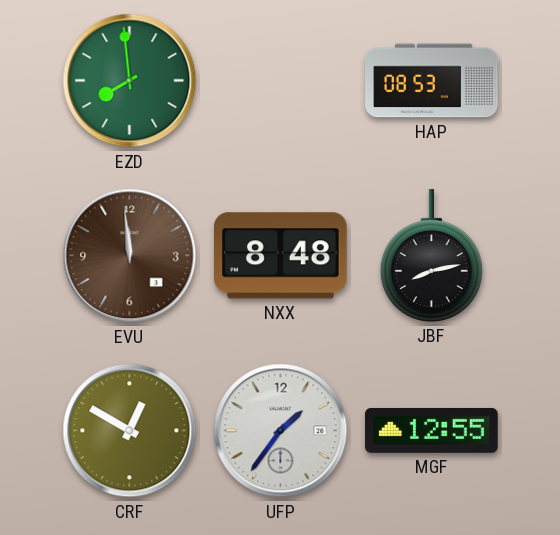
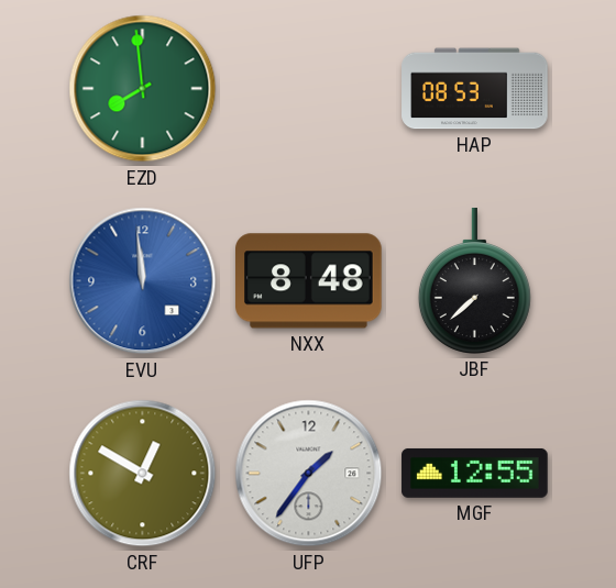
EVU dial: brown -> blue (143, 281)
JBF: 8:13 -> 7:38 (474, 281)
